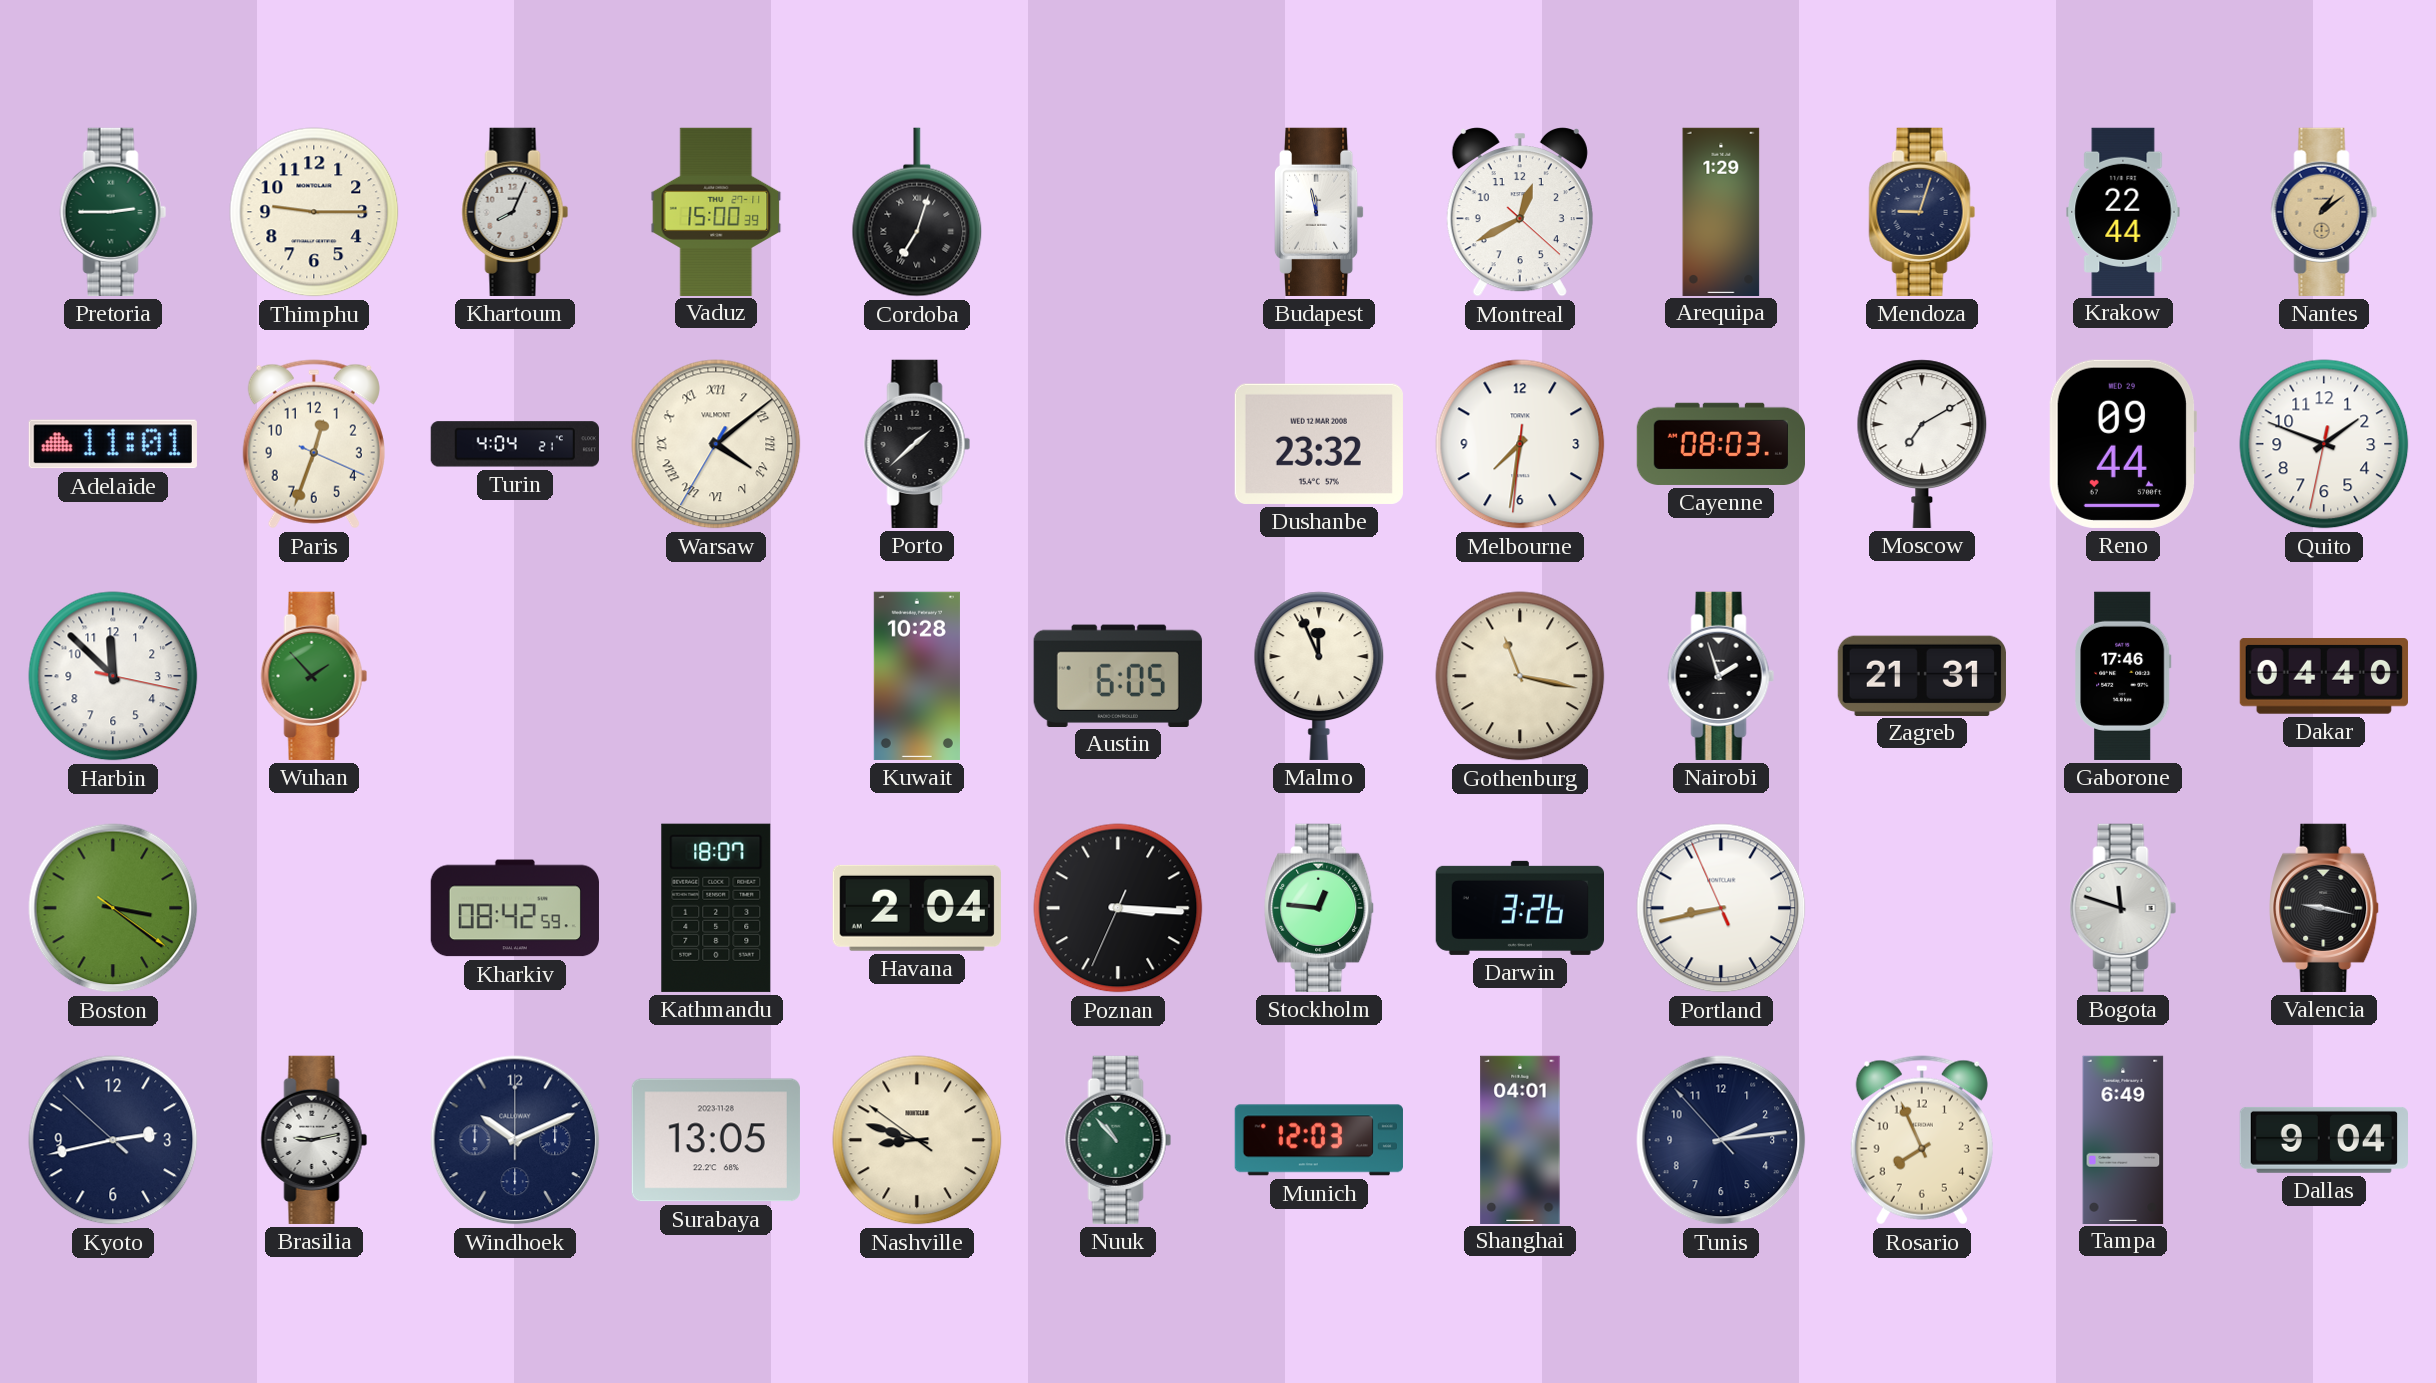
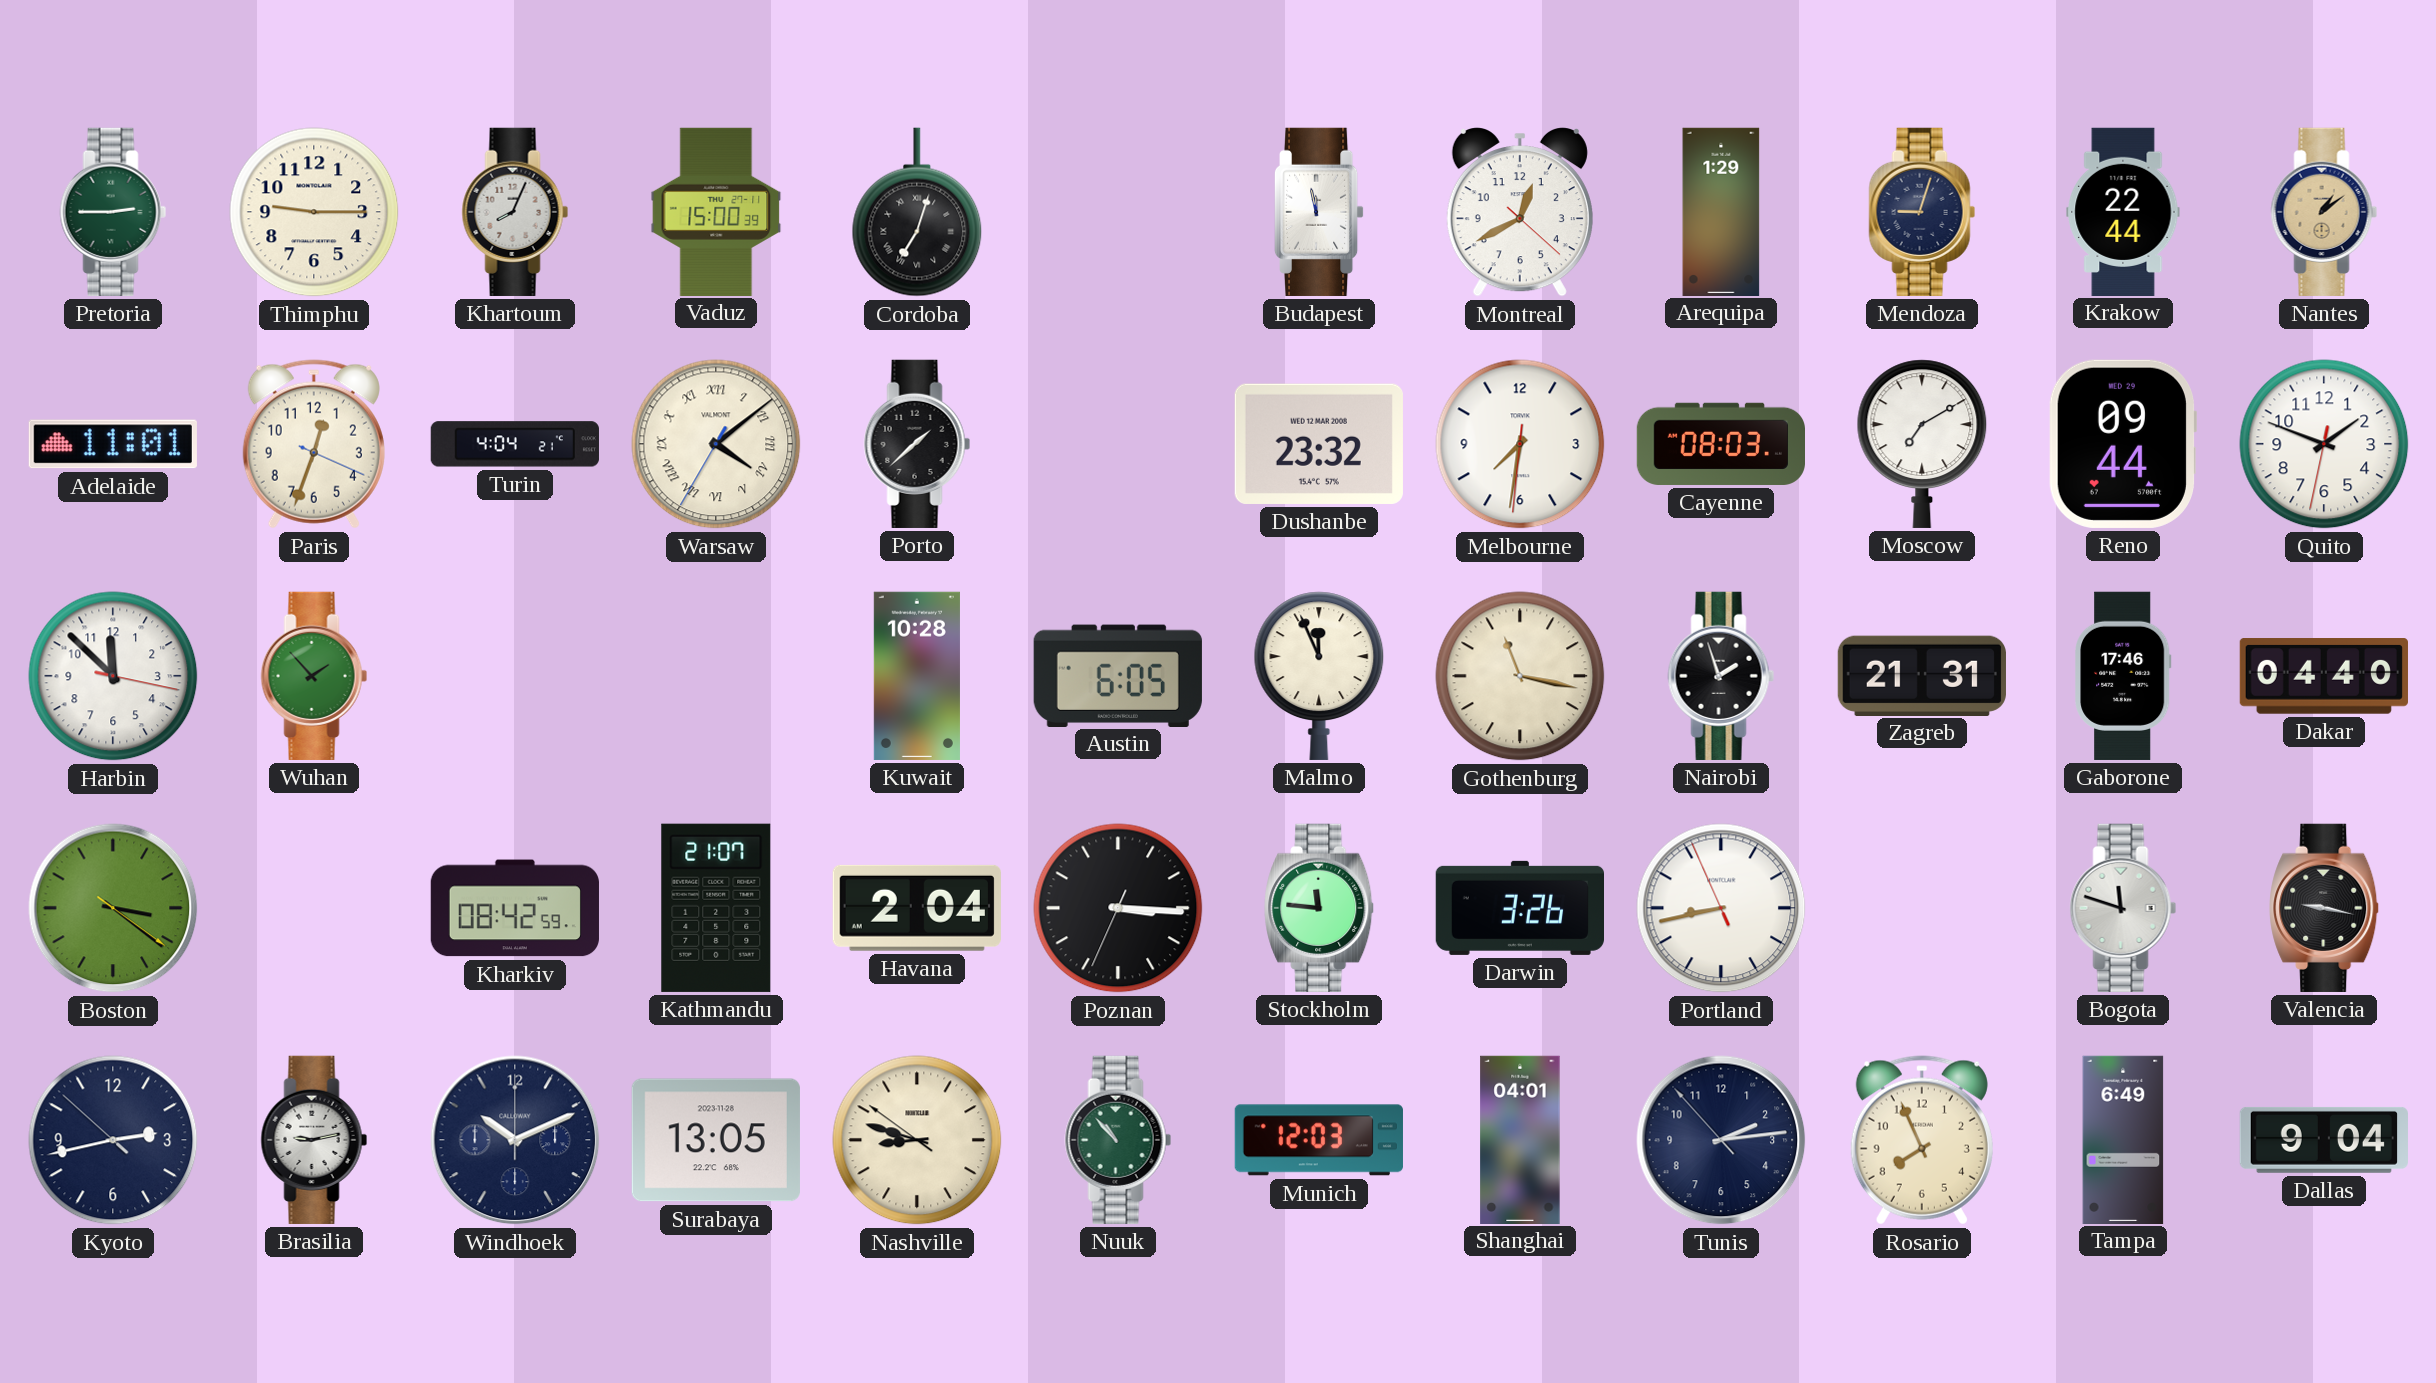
Kathmandu: 18:07 -> 21:07 (716, 908)
Stockholm: 12:46 -> 11:46 (1320, 908)
